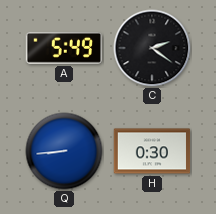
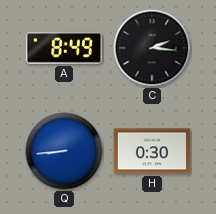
A: 5:49 -> 8:49 (63, 48)
C: 2:21 -> 2:16 (152, 48)
